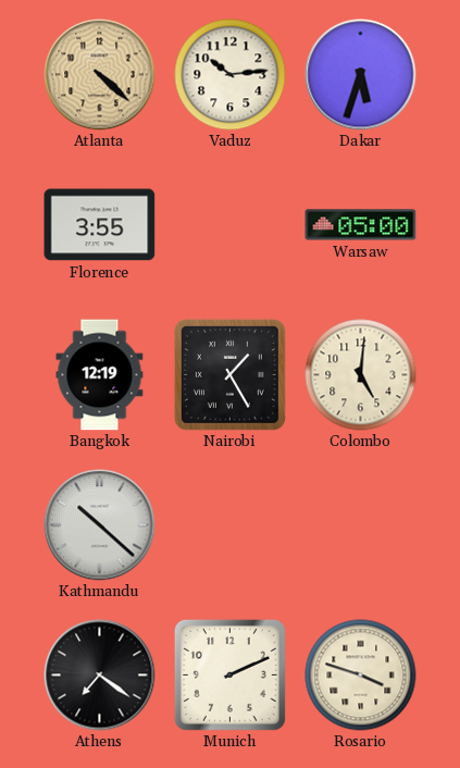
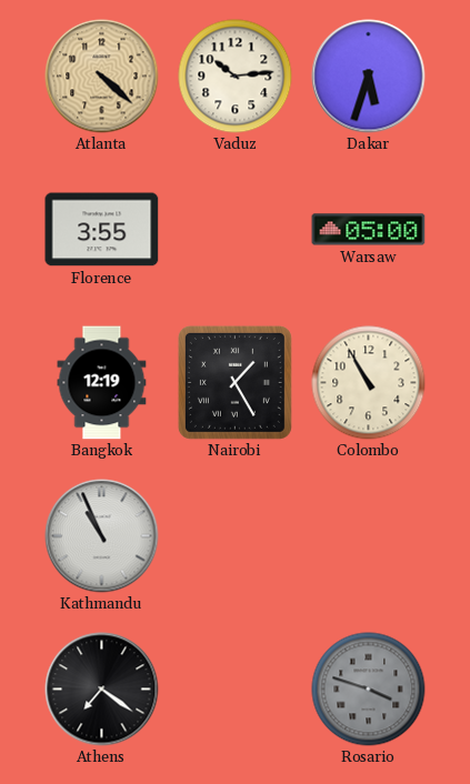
Colombo: 5:01 -> 10:55 (369, 383)
Kathmandu: 10:22 -> 10:56 (102, 536)
Munich: 2:11 -> none (229, 674)
Rosario dial: cream -> grey (369, 690)
